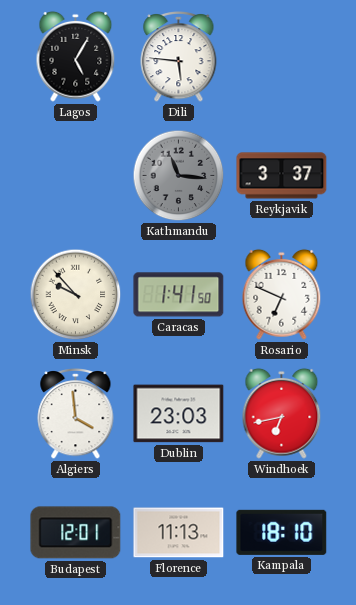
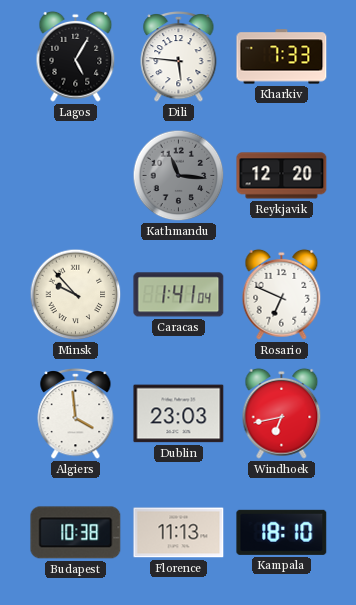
Kharkiv: none -> 7:33 (282, 57)
Reykjavik: 3:37 -> 12:20 (282, 176)
Caracas: 1:41:50 -> 1:41:04 (179, 295)
Budapest: 12:01 -> 10:38 (76, 533)
